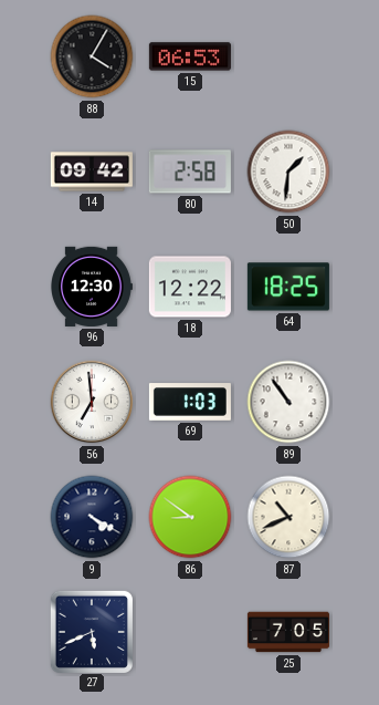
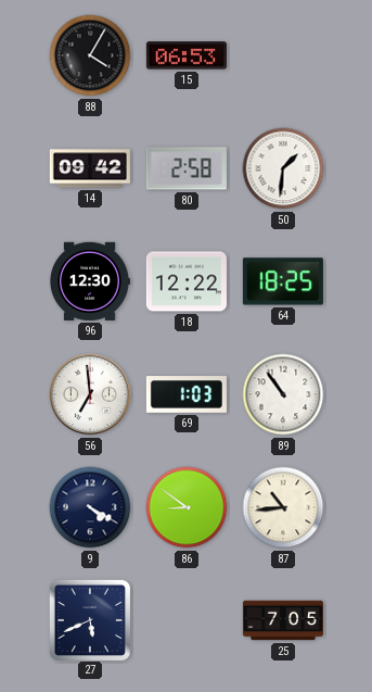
87: 10:41 -> 10:44 (283, 507)
